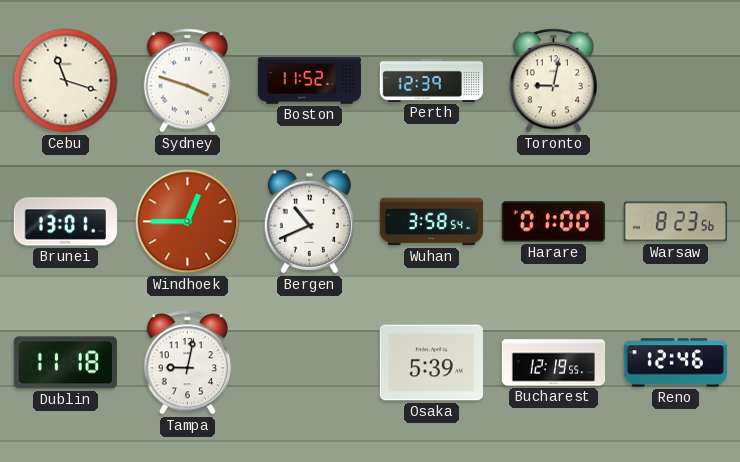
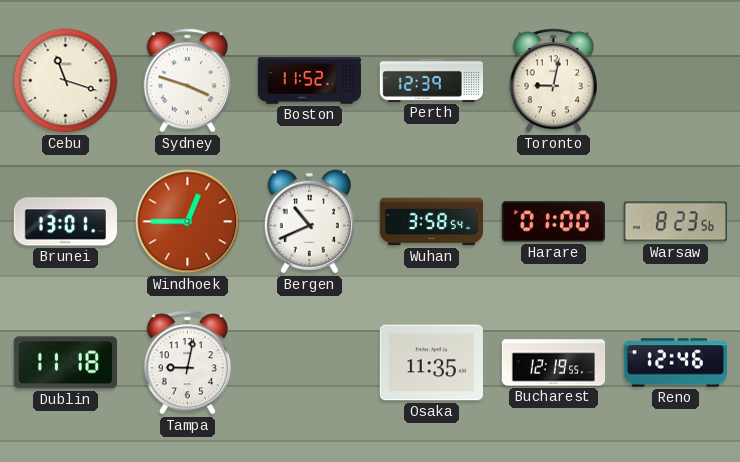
Osaka: 5:39 -> 11:35 (431, 363)
